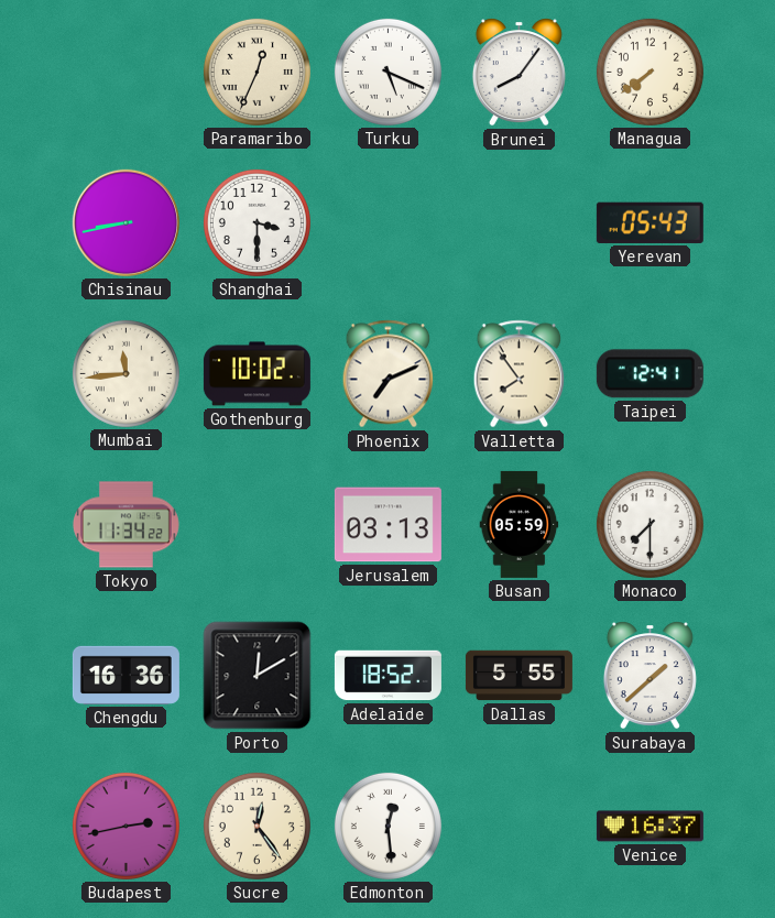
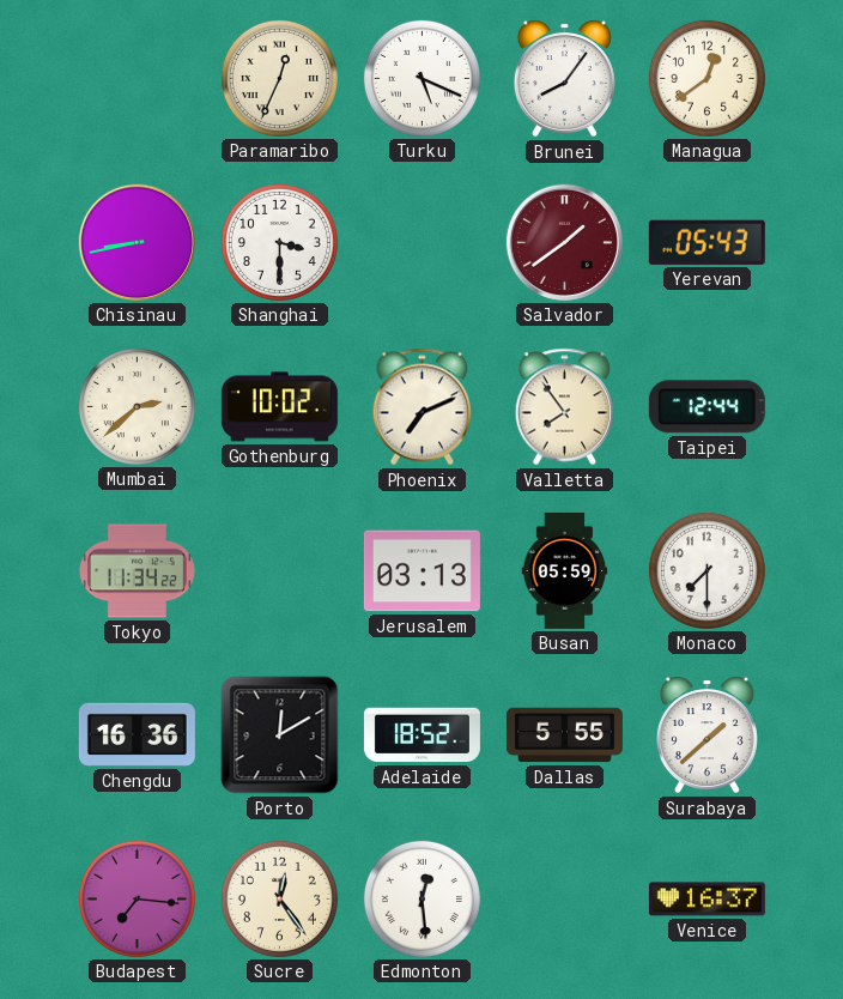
Managua: 7:39 -> 12:39 (706, 78)
Salvador: none -> 1:39 (564, 242)
Mumbai: 11:44 -> 2:38 (137, 406)
Taipei: 12:41 -> 12:44 (706, 407)
Budapest: 2:43 -> 7:16 (137, 898)
